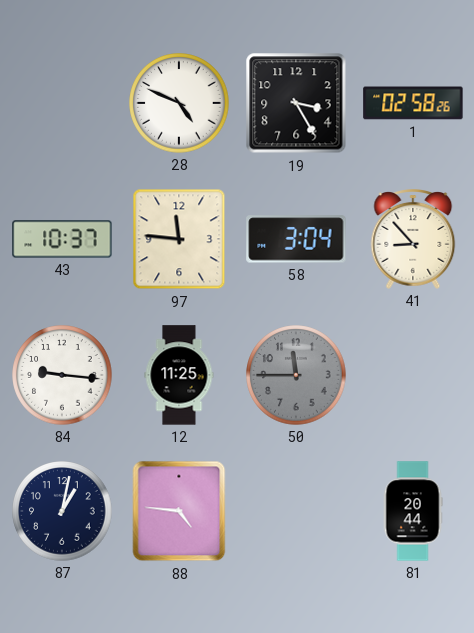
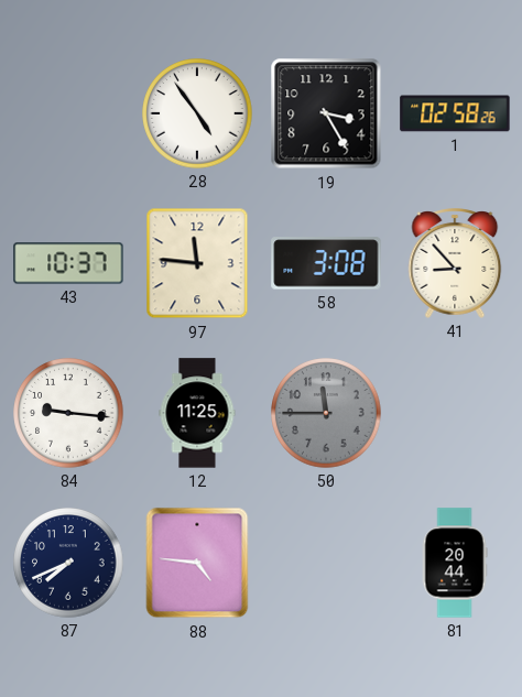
28: 4:49 -> 4:54 (197, 113)
58: 3:04 -> 3:08 (326, 263)
87: 1:02 -> 7:41 (68, 563)
